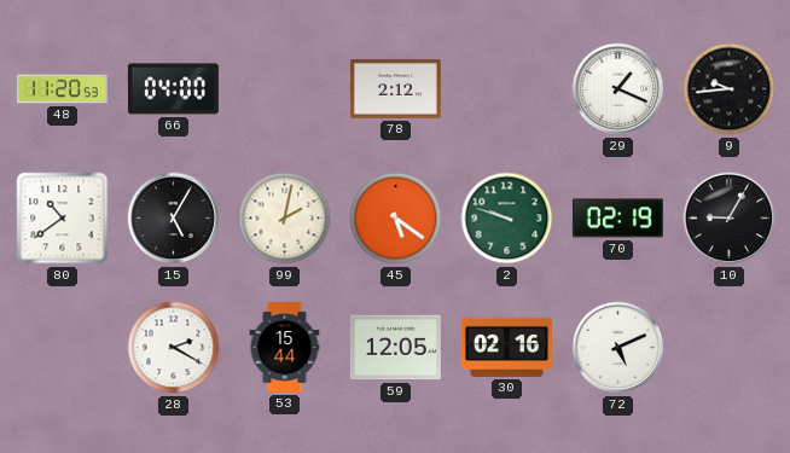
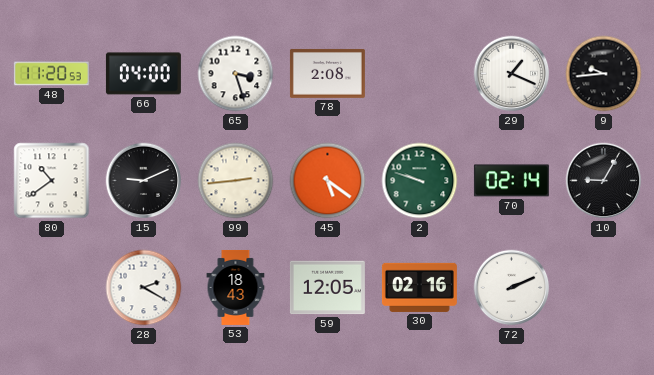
65: none -> 3:27 (236, 74)
78: 2:12 -> 2:08 (327, 73)
15: 5:05 -> 9:11 (144, 181)
99: 2:02 -> 2:44 (236, 181)
70: 02:19 -> 02:14 (511, 181)
53: 15:44 -> 18:43 (236, 287)
72: 5:11 -> 2:11 (512, 288)
